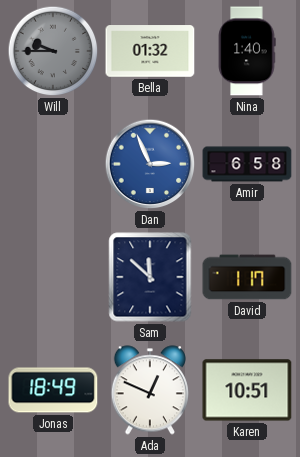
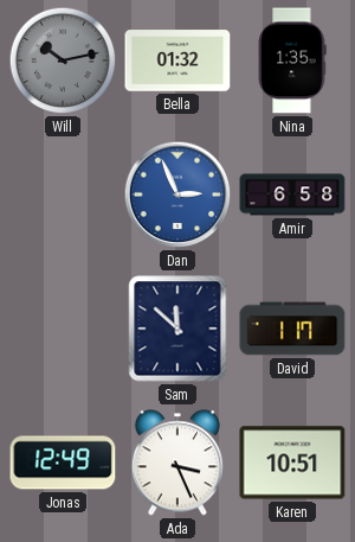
Will: 9:45 -> 10:13 (63, 60)
Nina: 1:40 -> 1:35 (292, 60)
Jonas: 18:49 -> 12:49 (63, 463)
Ada: 12:49 -> 3:26 (177, 463)
